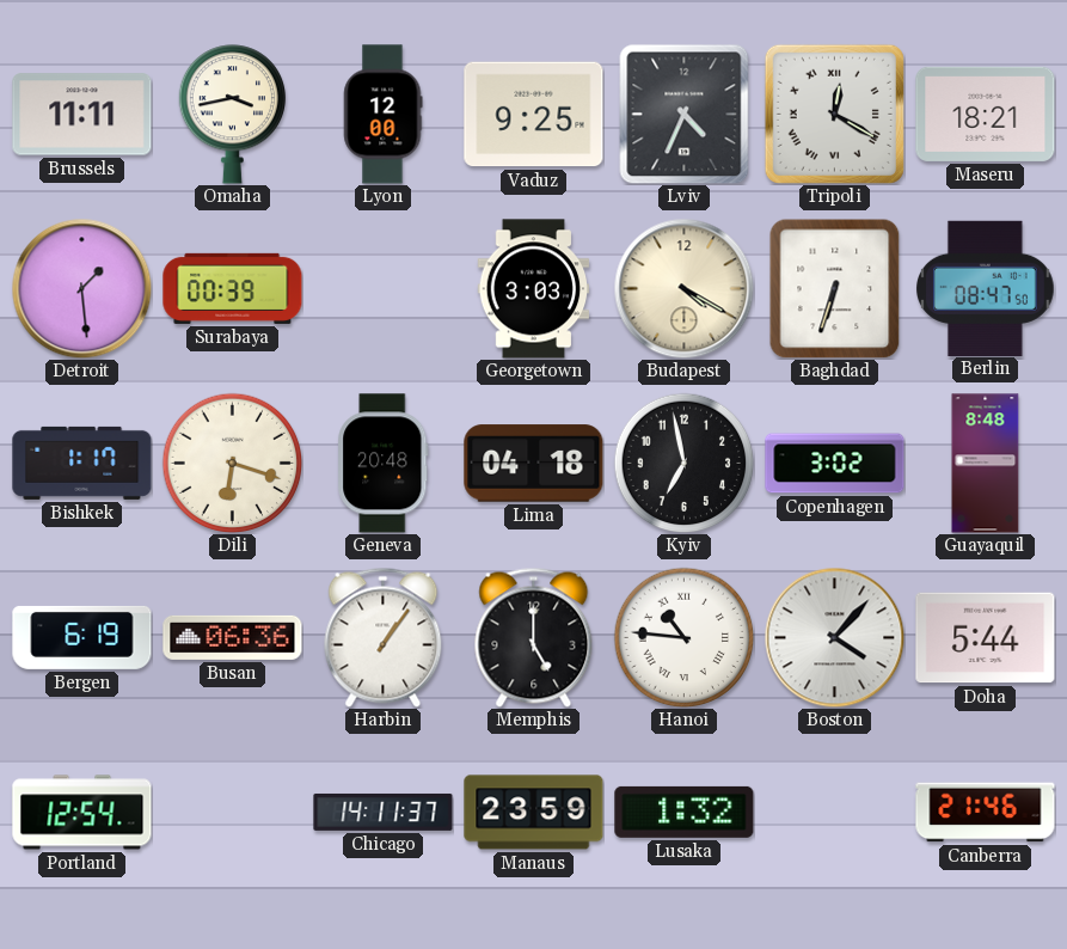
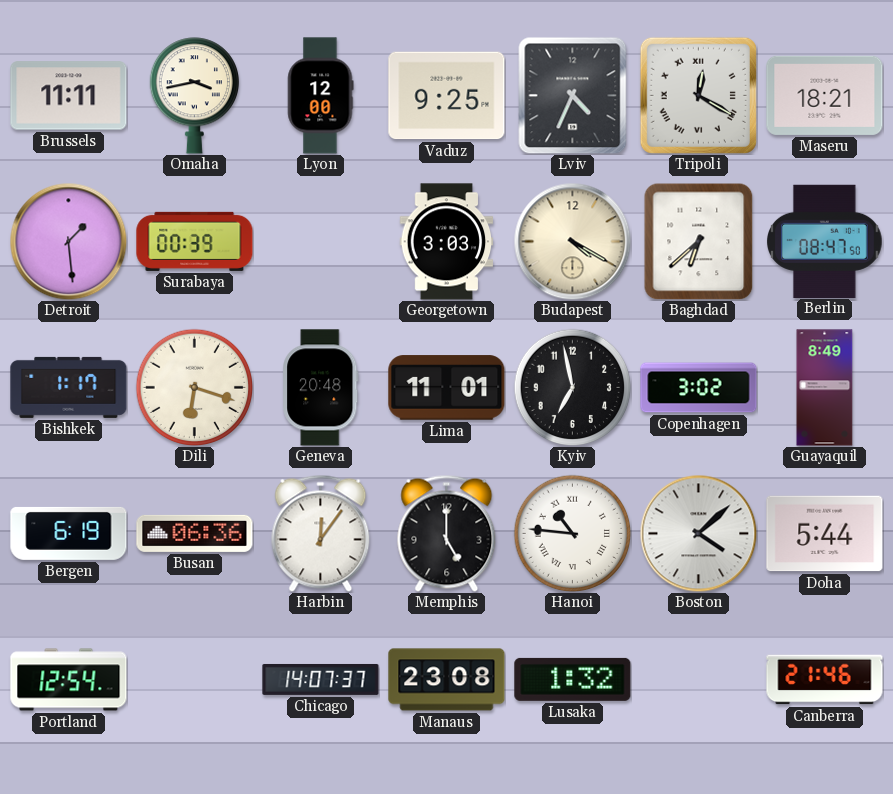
Baghdad: 6:33 -> 6:38 (699, 241)
Lima: 04:18 -> 11:01 (447, 388)
Guayaquil: 8:48 -> 8:49 (825, 388)
Harbin: 1:06 -> 12:06 (321, 533)
Boston: 4:07 -> 4:08 (698, 533)
Chicago: 14:11 -> 14:07 (321, 679)
Manaus: 23:59 -> 23:08 (447, 680)
